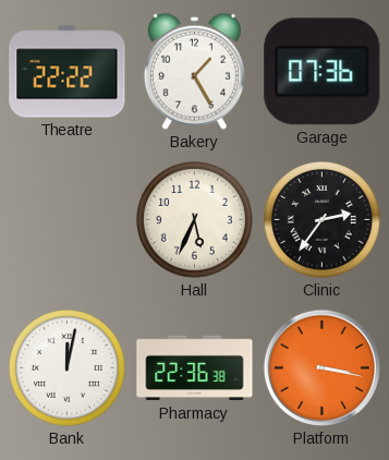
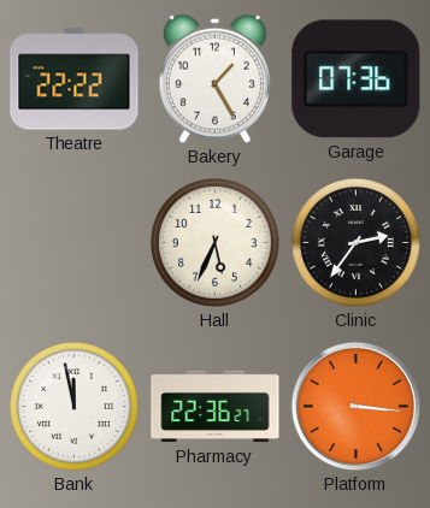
Bank: 12:02 -> 11:58 (73, 407)
Pharmacy: 22:36:38 -> 22:36:27 (216, 407)
Platform: 3:17 -> 3:16 (355, 406)
